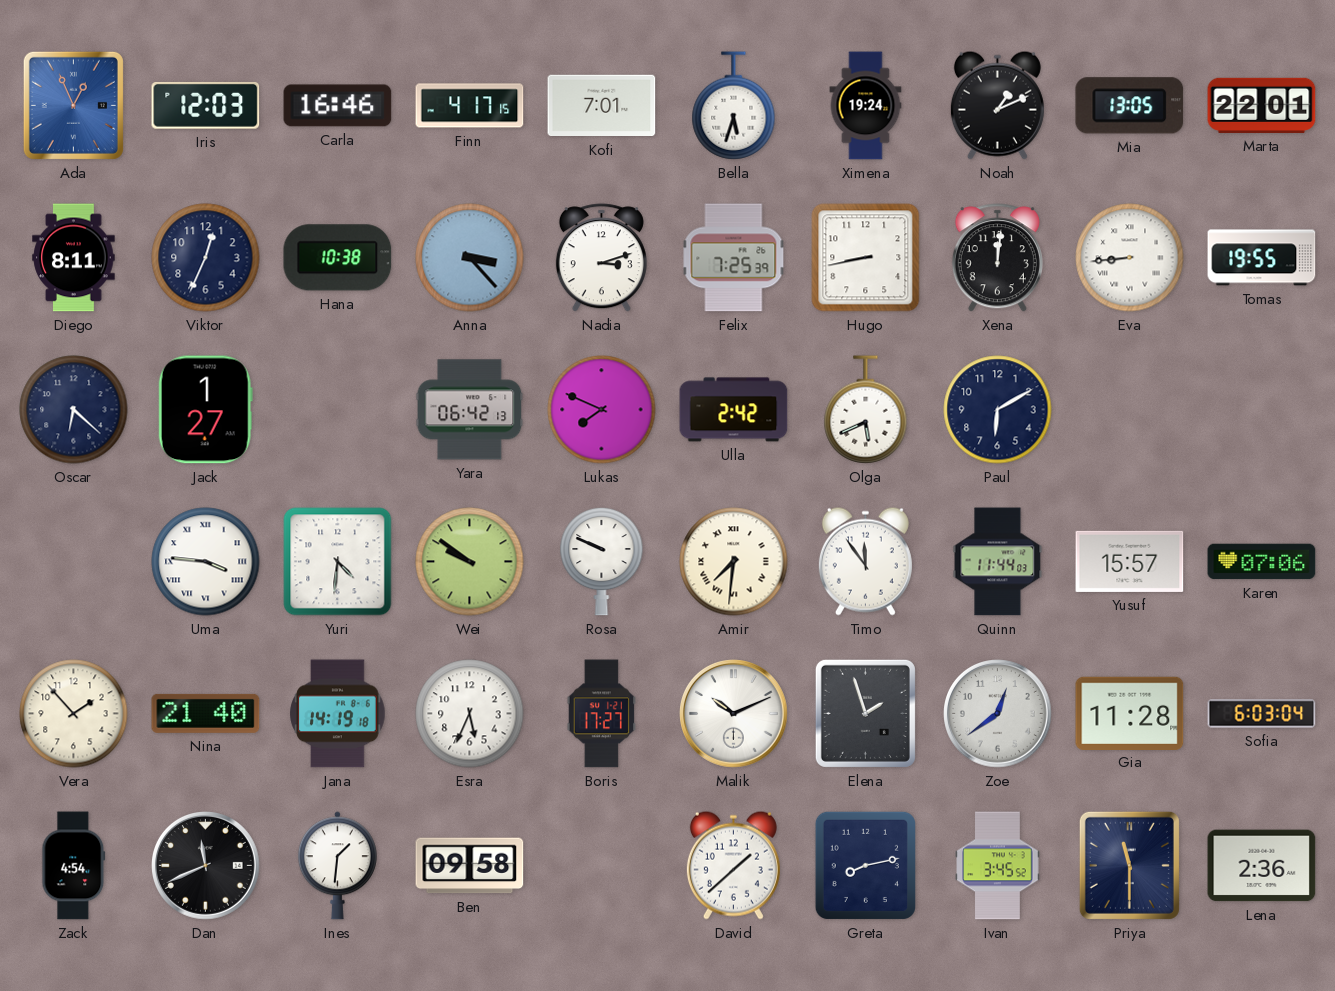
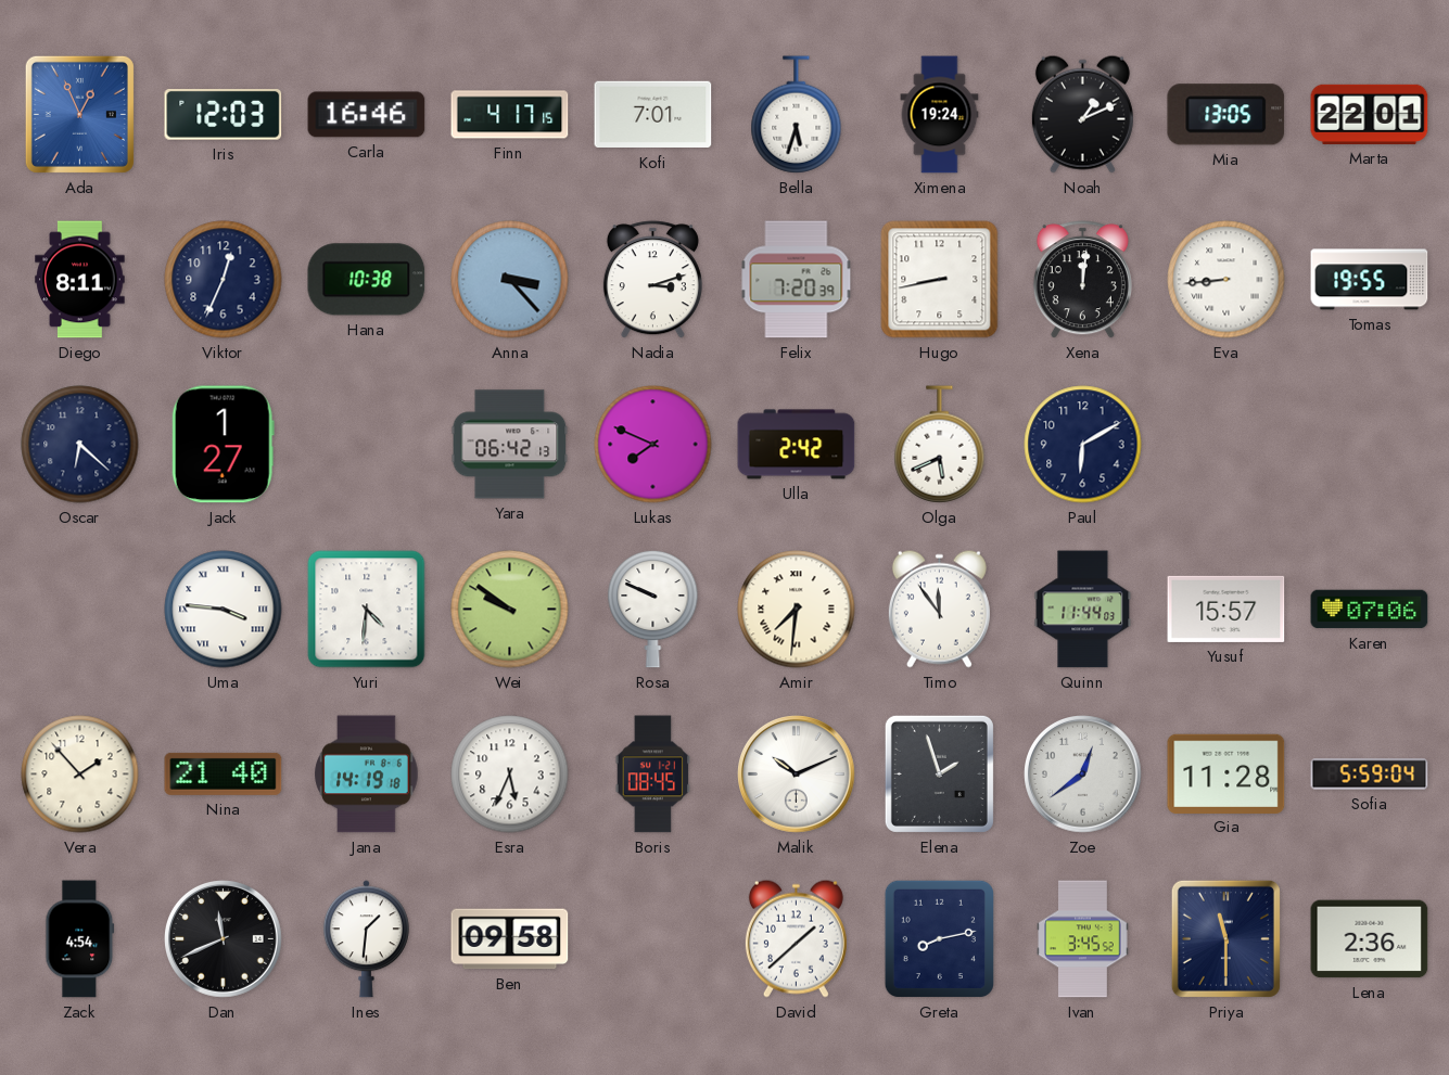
Felix: 7:25 -> 7:20 (797, 280)
Boris: 17:27 -> 08:45 (653, 775)
Sofia: 6:03 -> 5:59 (1370, 775)
